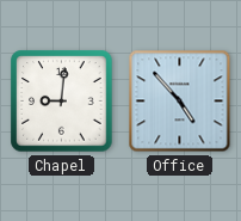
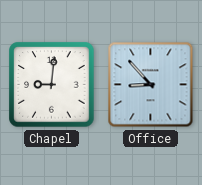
Office: 4:53 -> 8:53 (151, 85)
